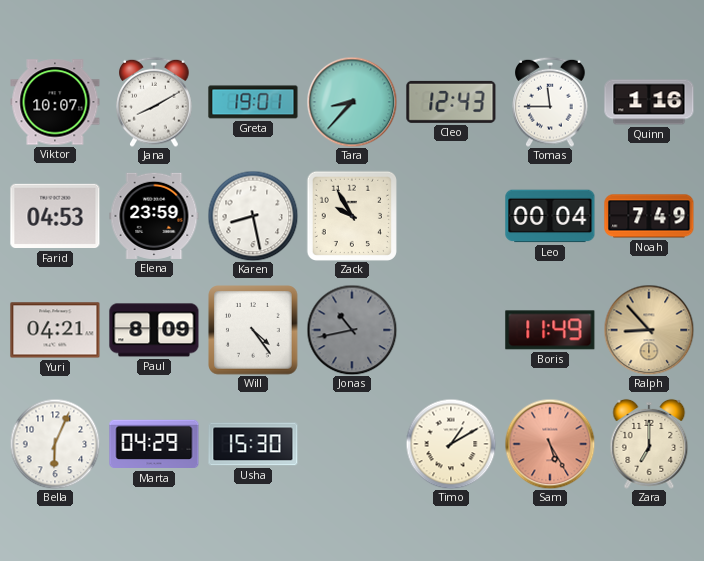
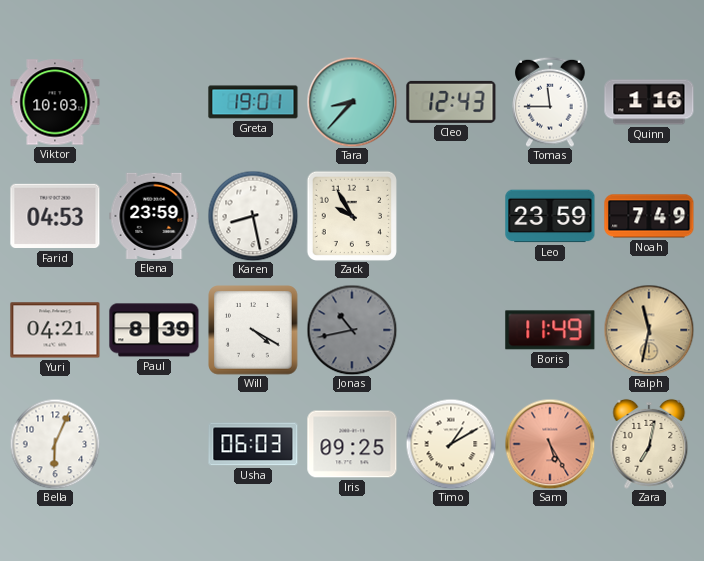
Viktor: 10:07 -> 10:03 (55, 102)
Jana: 8:10 -> none (154, 102)
Leo: 00:04 -> 23:59 (550, 216)
Paul: 8:09 -> 8:39 (154, 330)
Will: 4:24 -> 4:20 (253, 330)
Ralph: 8:53 -> 11:32 (649, 330)
Marta: 04:29 -> none (154, 444)
Usha: 15:30 -> 06:03 (253, 444)
Iris: none -> 09:25 (352, 444)
Zara: 7:00 -> 7:02 (649, 444)
